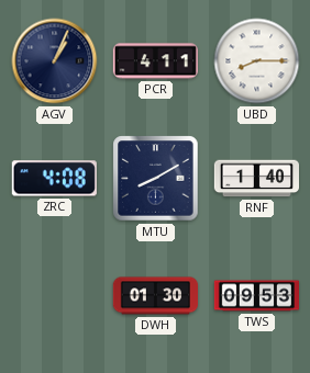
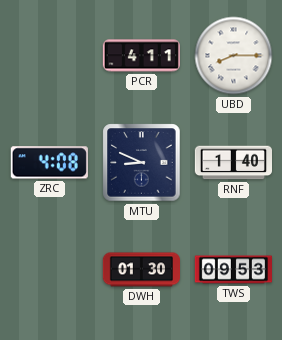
AGV: 1:04 -> none (55, 61)
MTU: 8:10 -> 8:49 (142, 163)
